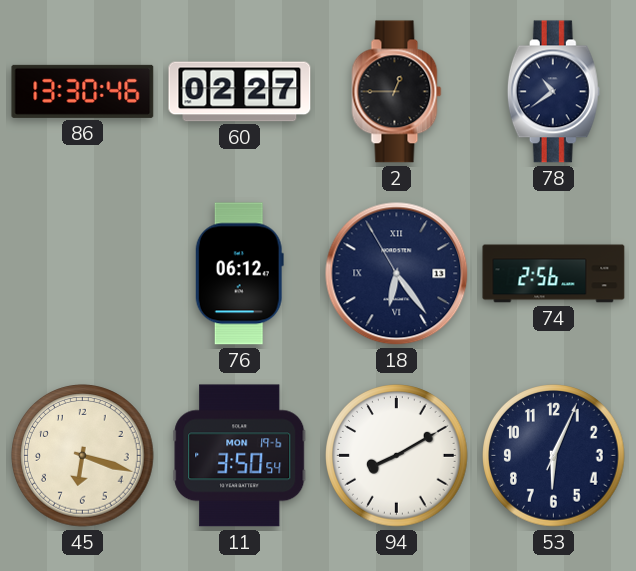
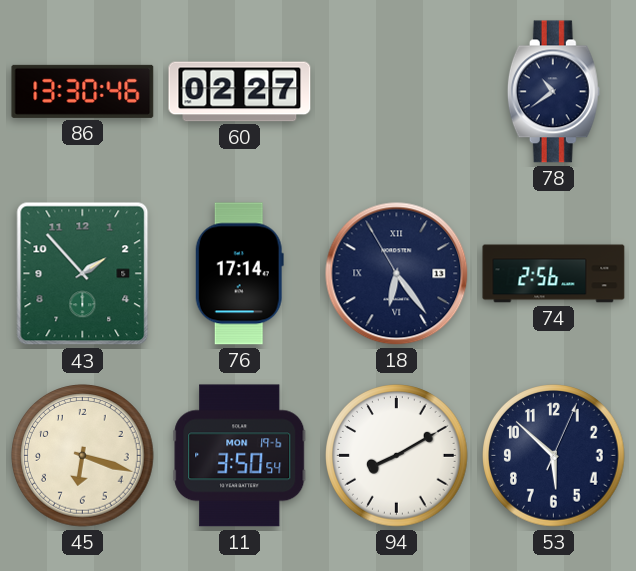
2: 12:45 -> none (397, 92)
43: none -> 1:53 (83, 274)
76: 06:12 -> 17:14 (239, 274)
53: 6:04 -> 5:52 (554, 456)
